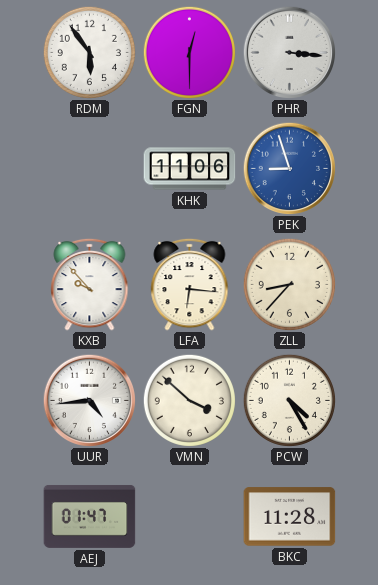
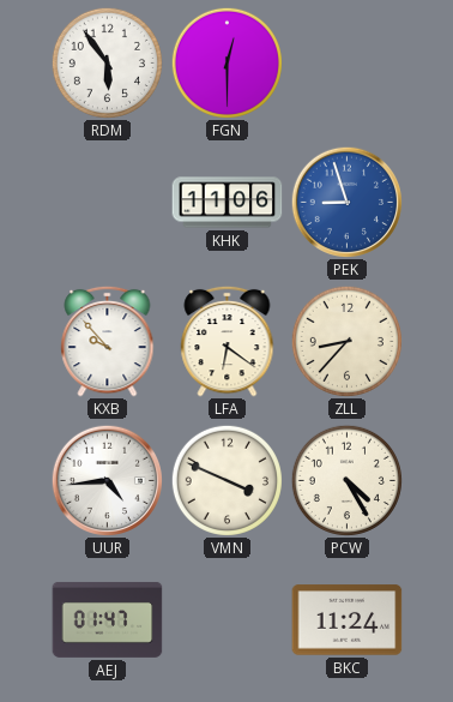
PHR: 3:16 -> none (289, 52)
LFA: 6:16 -> 6:21 (228, 341)
VMN: 3:52 -> 3:49 (226, 480)
BKC: 11:28 -> 11:24 (348, 620)
